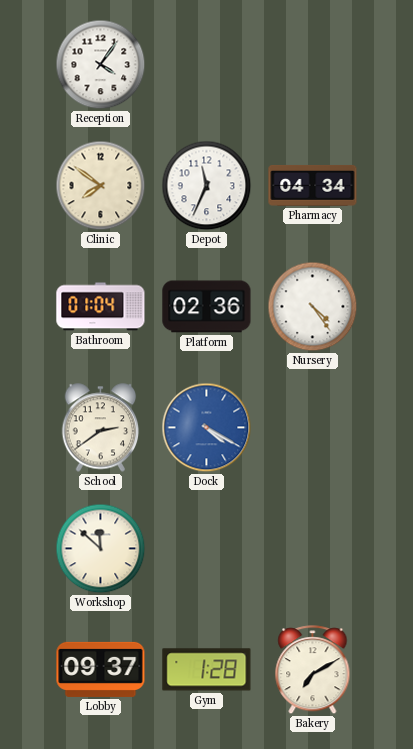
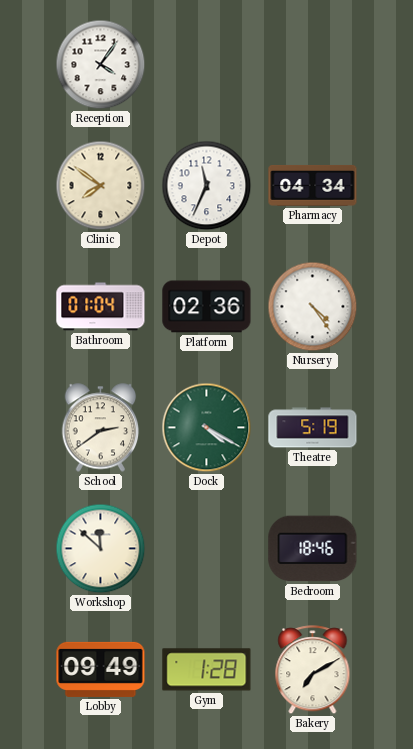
Dock dial: blue -> green (207, 428)
Theatre: none -> 5:19 (313, 428)
Bedroom: none -> 18:46 (313, 549)
Lobby: 09:37 -> 09:49 (101, 669)
